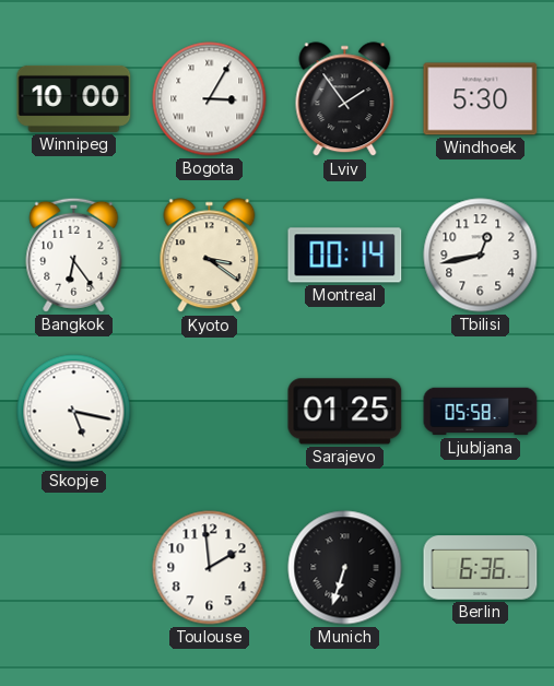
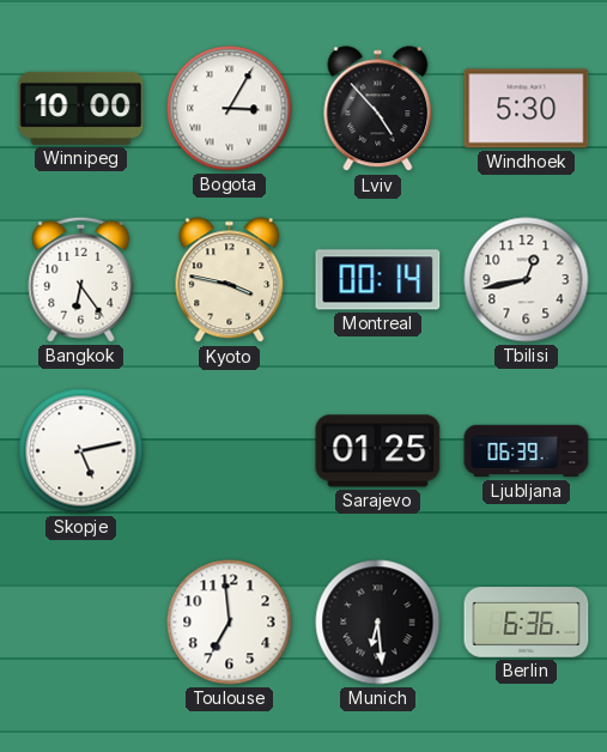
Lviv: 1:54 -> 4:53 (378, 109)
Kyoto: 3:21 -> 3:47 (230, 280)
Skopje: 5:17 -> 5:13 (81, 451)
Ljubljana: 05:58 -> 06:39 (527, 451)
Toulouse: 1:59 -> 6:59 (230, 623)
Munich: 6:33 -> 6:29 (378, 623)
